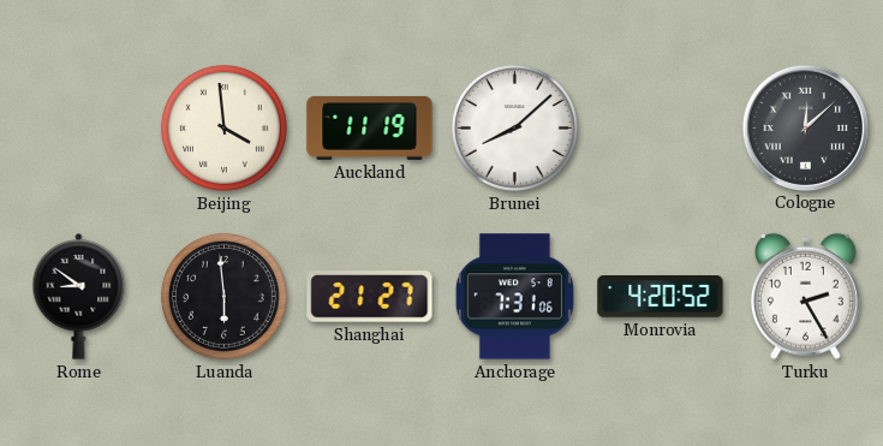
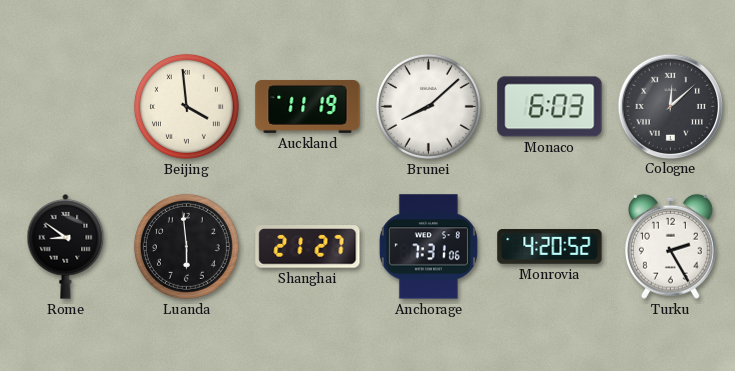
Monaco: none -> 6:03 (550, 107)
